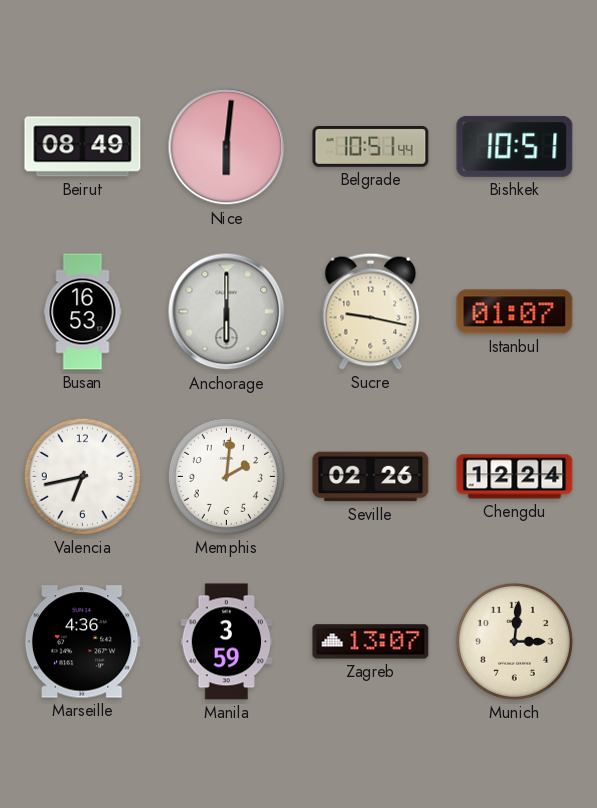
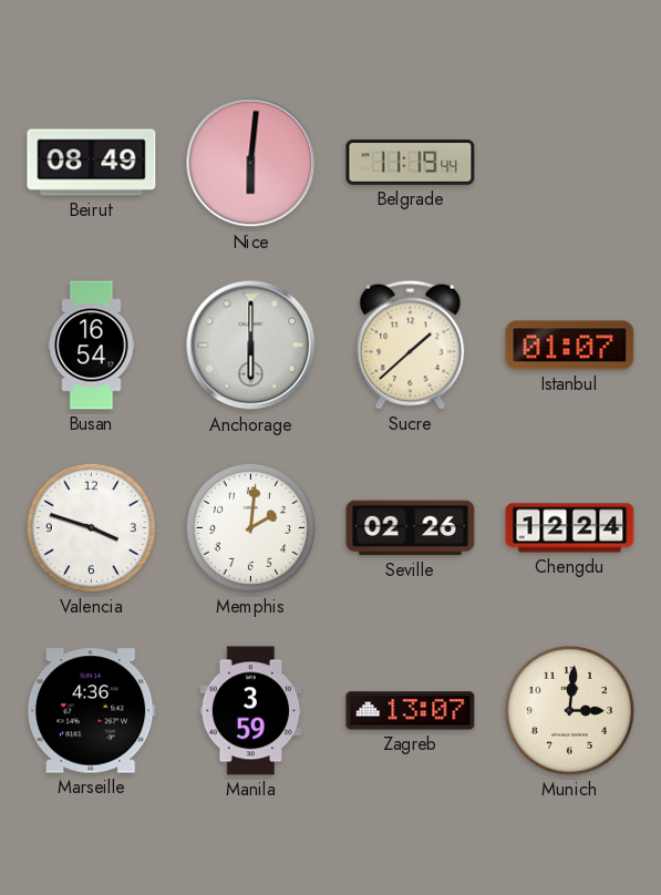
Belgrade: 10:51 -> 11:19 (411, 163)
Bishkek: 10:51 -> none (515, 146)
Busan: 16:53 -> 16:54 (92, 346)
Sucre: 9:17 -> 1:38 (411, 344)
Valencia: 6:43 -> 3:48 (91, 527)
